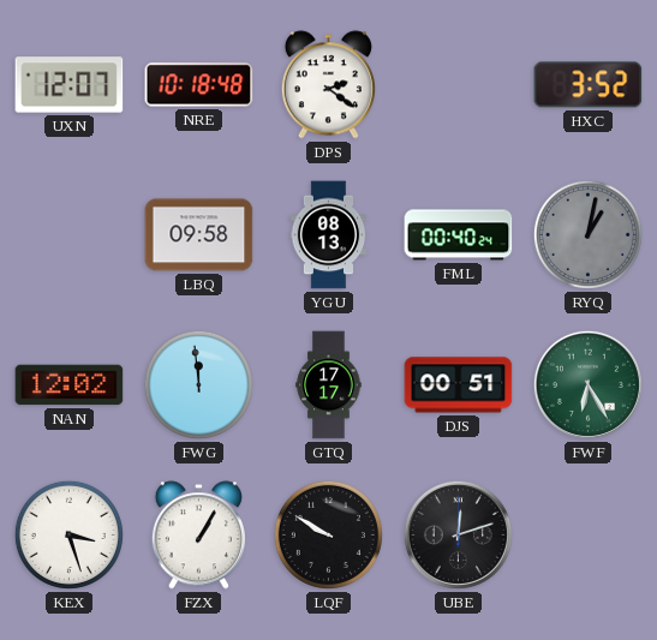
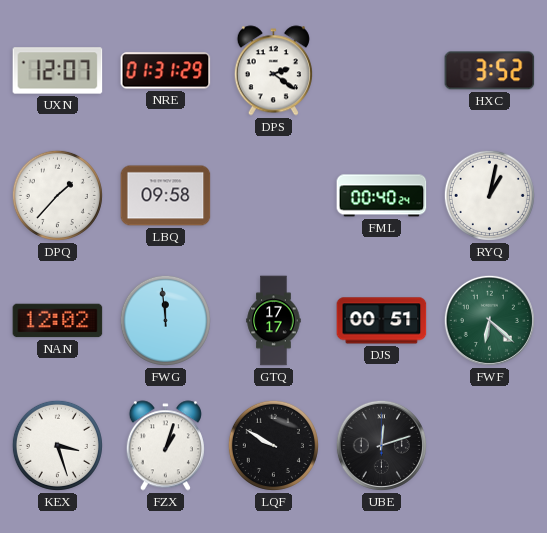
NRE: 10:18 -> 01:31 (166, 71)
DPQ: none -> 1:37 (57, 195)
YGU: 08:13 -> none (329, 235)
RYQ dial: grey -> white (489, 195)
FWF: 6:25 -> 6:22 (489, 320)
FZX: 1:05 -> 1:03 (165, 446)
